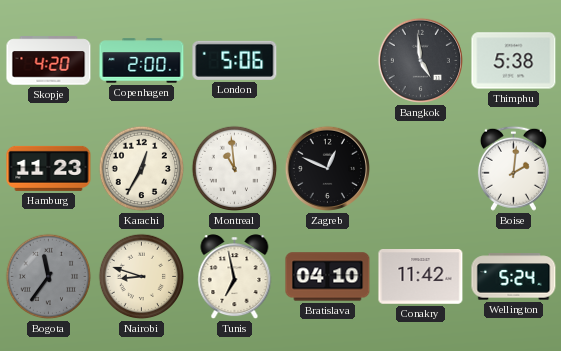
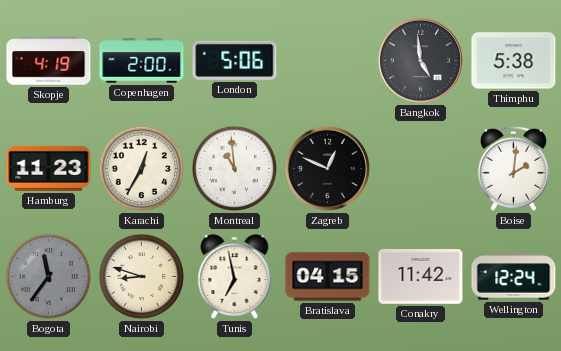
Skopje: 4:20 -> 4:19 (49, 61)
Bratislava: 04:10 -> 04:15 (328, 277)
Wellington: 5:24 -> 12:24 (514, 277)
